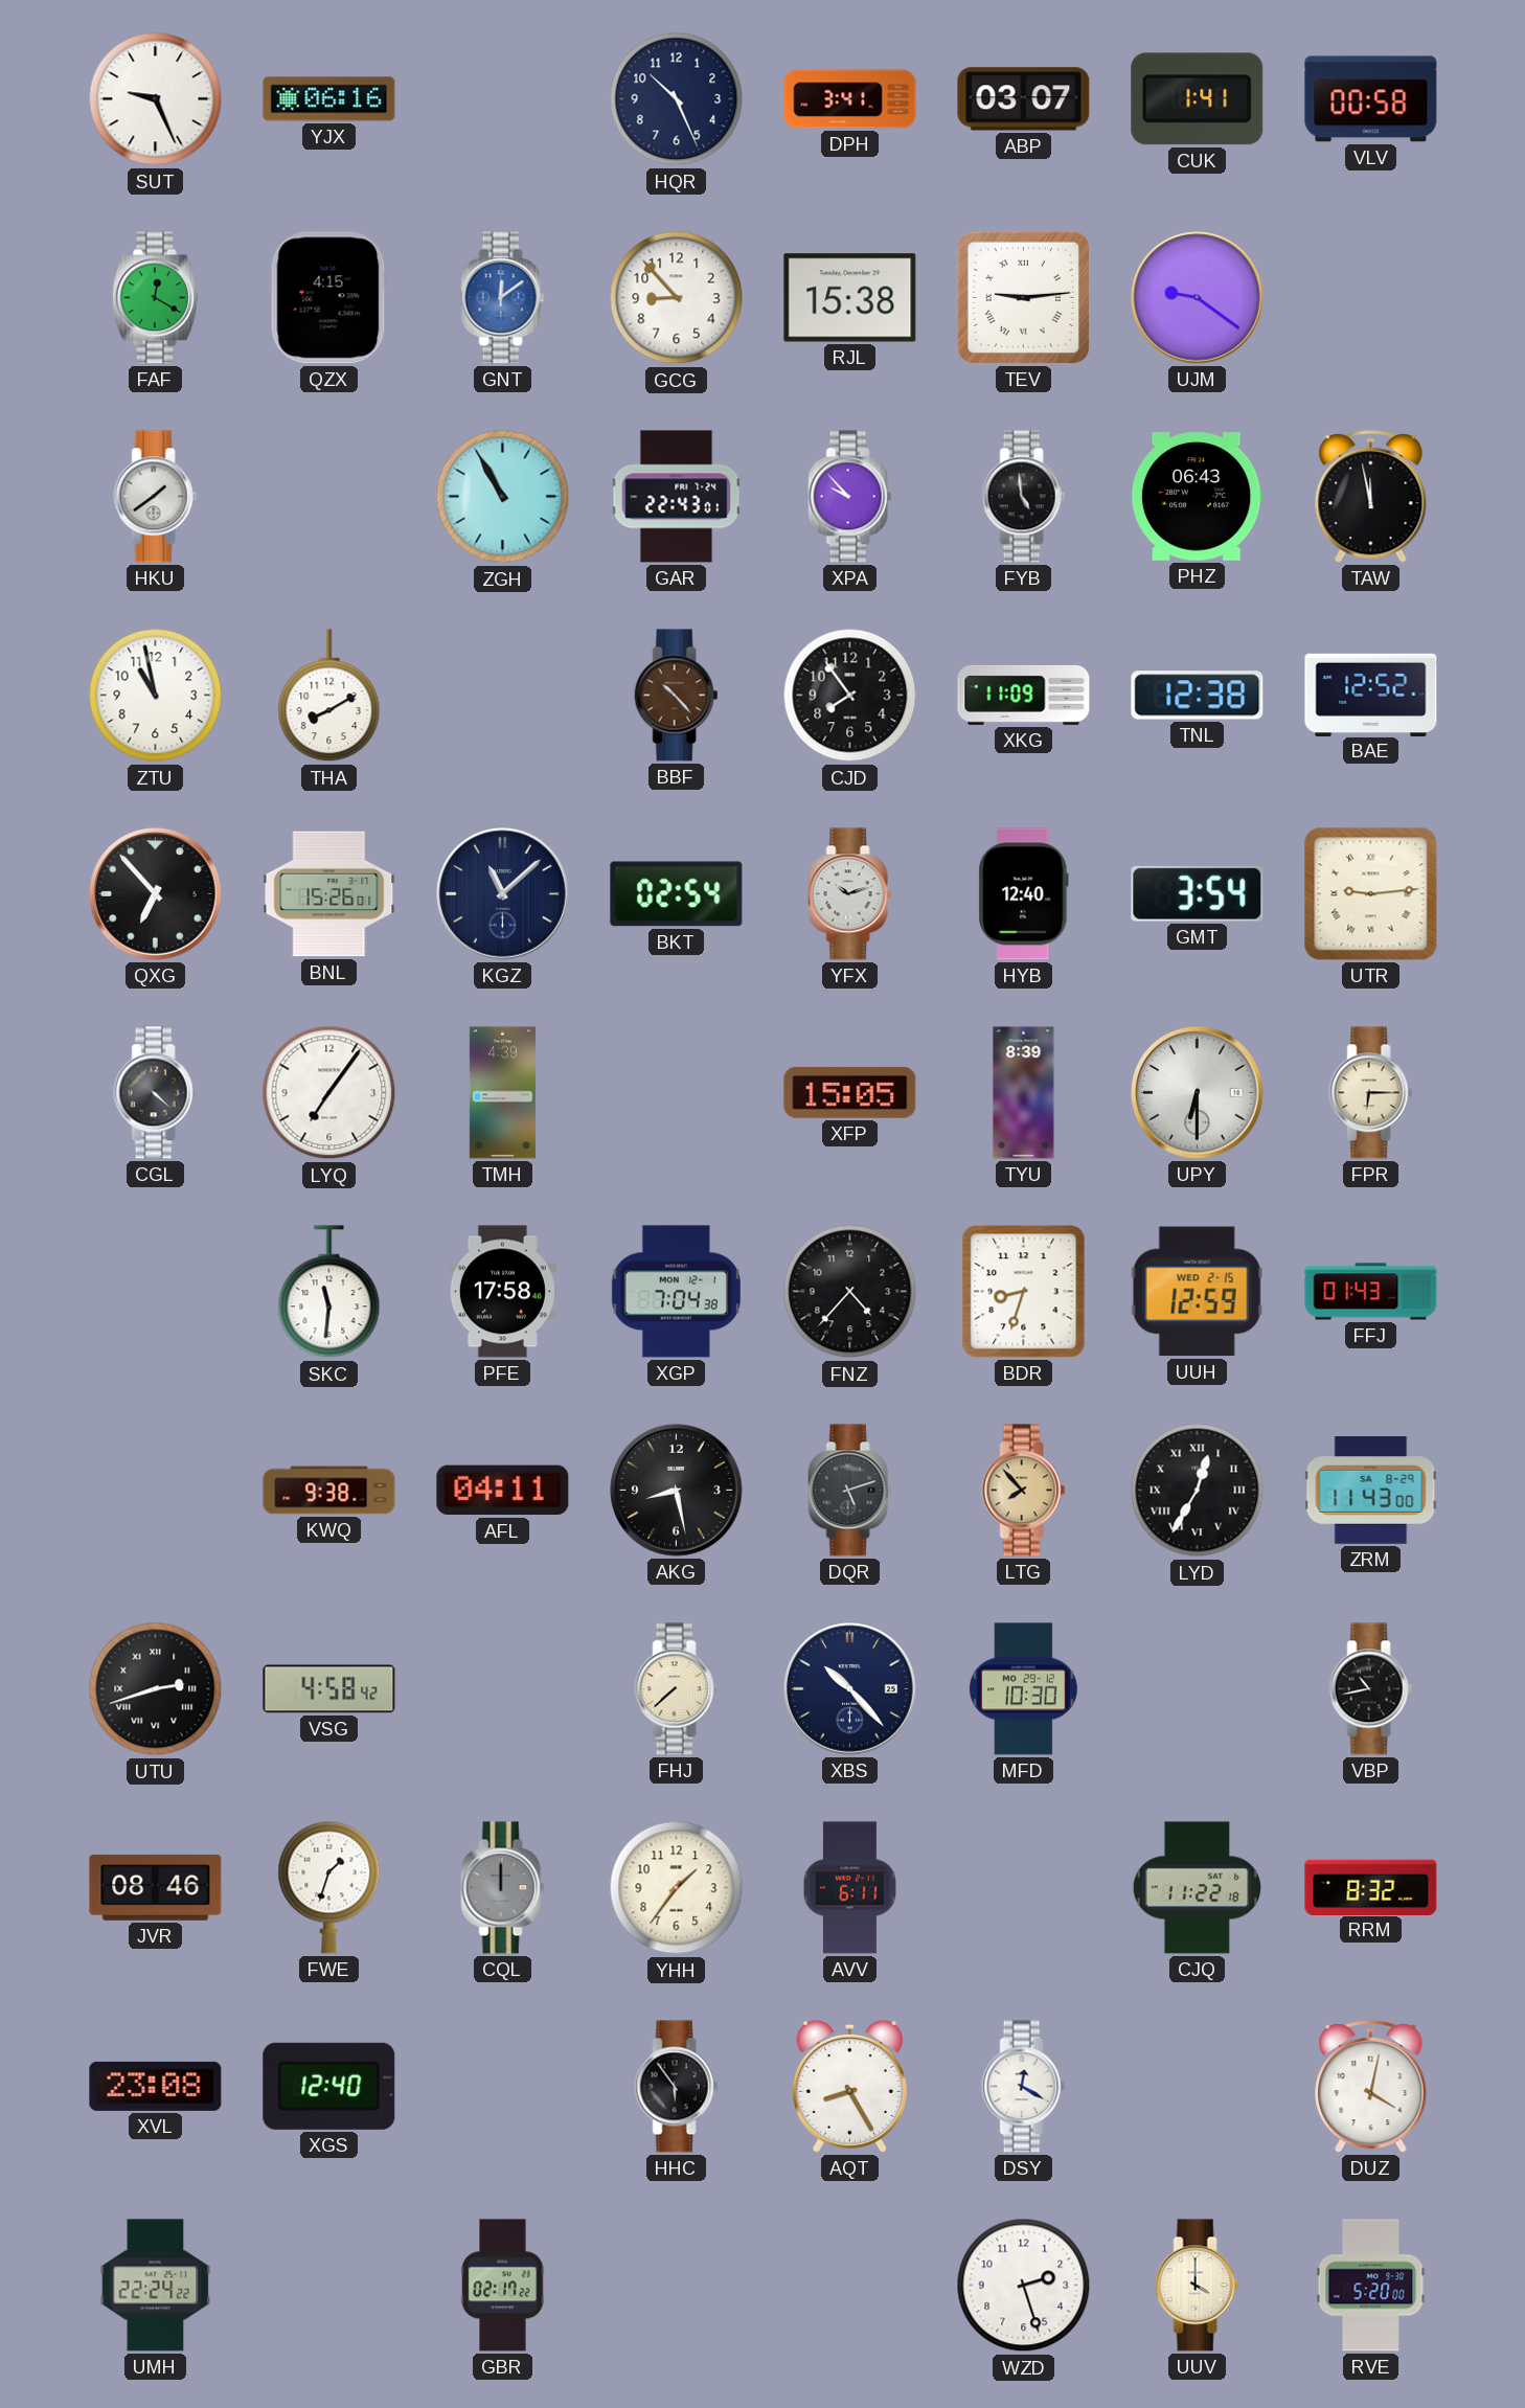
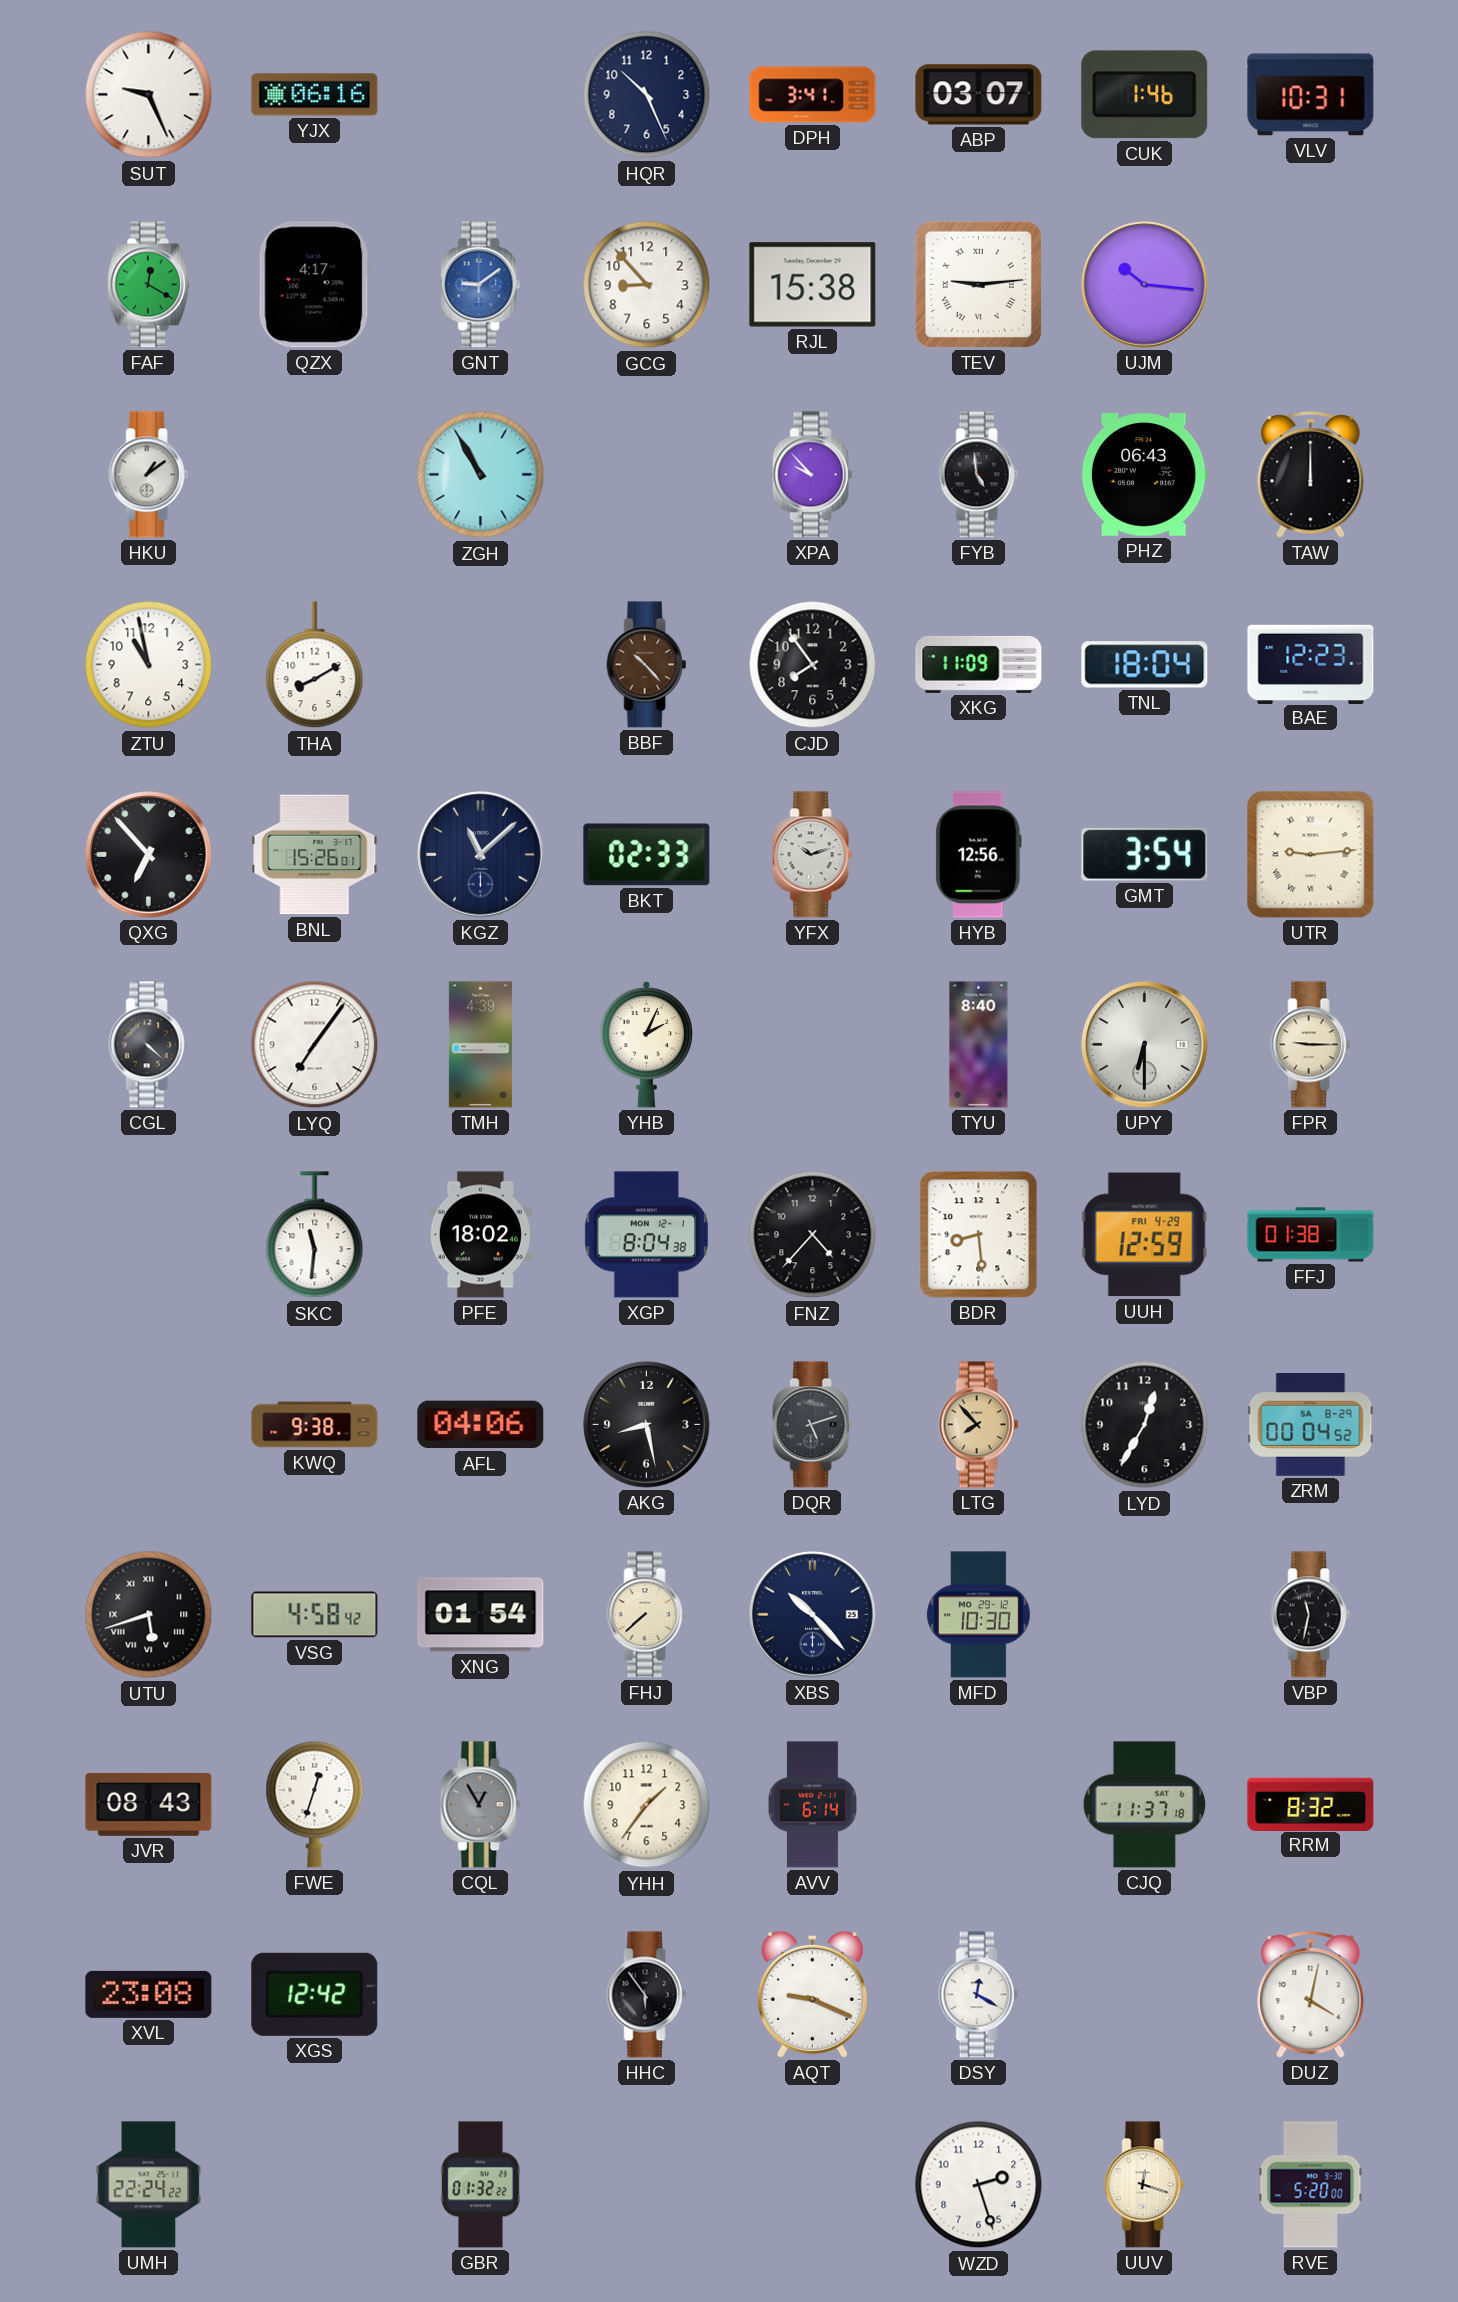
CUK: 1:41 -> 1:46 (1145, 95)
VLV: 00:58 -> 10:31 (1311, 95)
QZX: 4:15 -> 4:17 (314, 285)
GNT: 12:09 -> 9:09 (481, 285)
UJM: 9:21 -> 10:16 (1145, 285)
HKU: 1:39 -> 1:09 (149, 475)
GAR: 22:43 -> none (677, 497)
TAW: 11:58 -> 12:00 (1311, 475)
TNL: 12:38 -> 18:04 (1145, 665)
BAE: 12:52 -> 12:23 (1311, 664)
BKT: 02:54 -> 02:33 (647, 855)
HYB: 12:40 -> 12:56 (979, 855)
YHB: none -> 2:04 (647, 1044)
XFP: 15:05 -> none (850, 1092)
TYU: 8:39 -> 8:40 (979, 1045)
FPR: 6:15 -> 9:15 (1311, 1045)
PFE: 17:58 -> 18:02 (480, 1235)
XGP: 7:04 -> 8:04 (646, 1235)
BDR: 8:33 -> 8:29 (979, 1235)
UUH date: WED 2-15 -> FRI 4-29 (1144, 1235)
FFJ: 01:43 -> 01:38 (1311, 1235)
AFL: 04:11 -> 04:06 (481, 1425)
LYD numerals: Roman -> Arabic (1145, 1425)
ZRM: 11:43 -> 00:04 (1311, 1425)
UTU: 2:42 -> 5:42 (149, 1615)
XNG: none -> 01:54 (481, 1615)
VBP: 10:43 -> 11:32 (1311, 1615)
JVR: 08:46 -> 08:43 (149, 1804)
FWE: 1:33 -> 12:33 (315, 1804)
CQL: 12:00 -> 12:55 (481, 1805)
AVV: 6:11 -> 6:14 (812, 1805)
CJQ: 11:22 -> 11:37 (1144, 1805)
XGS: 12:40 -> 12:42 (315, 1994)
AQT: 8:25 -> 9:19 (812, 1994)
GBR: 02:17 -> 01:32 (481, 2185)
UUV: 4:00 -> 12:18 (1145, 2185)
